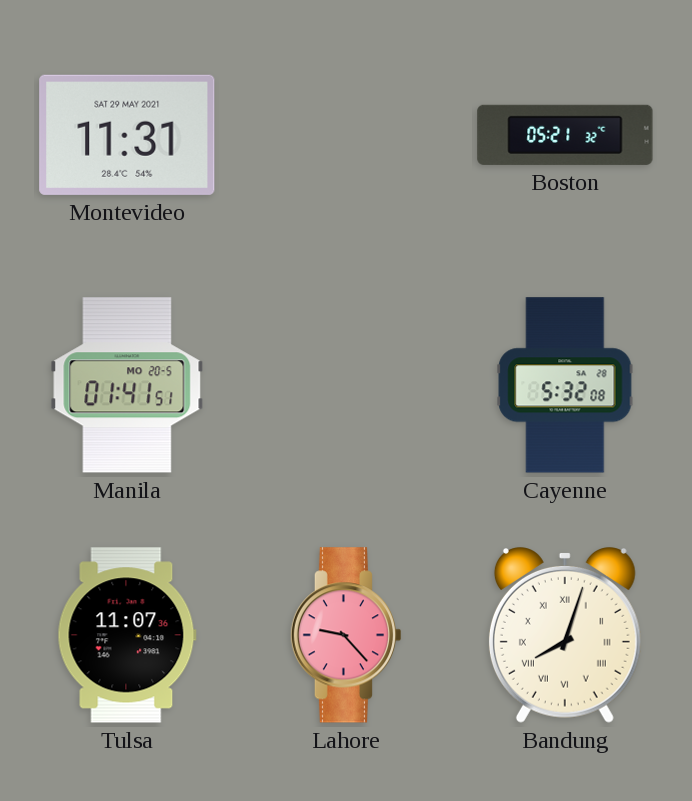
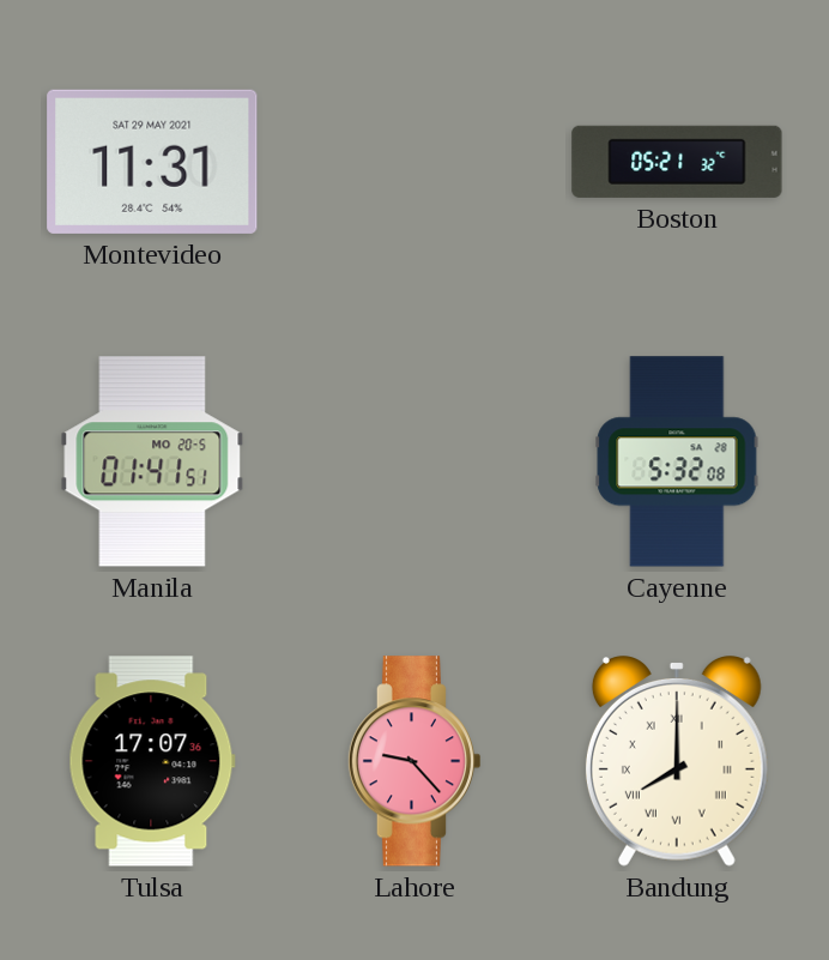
Tulsa: 11:07 -> 17:07 (152, 761)
Bandung: 8:03 -> 8:00 (677, 762)
